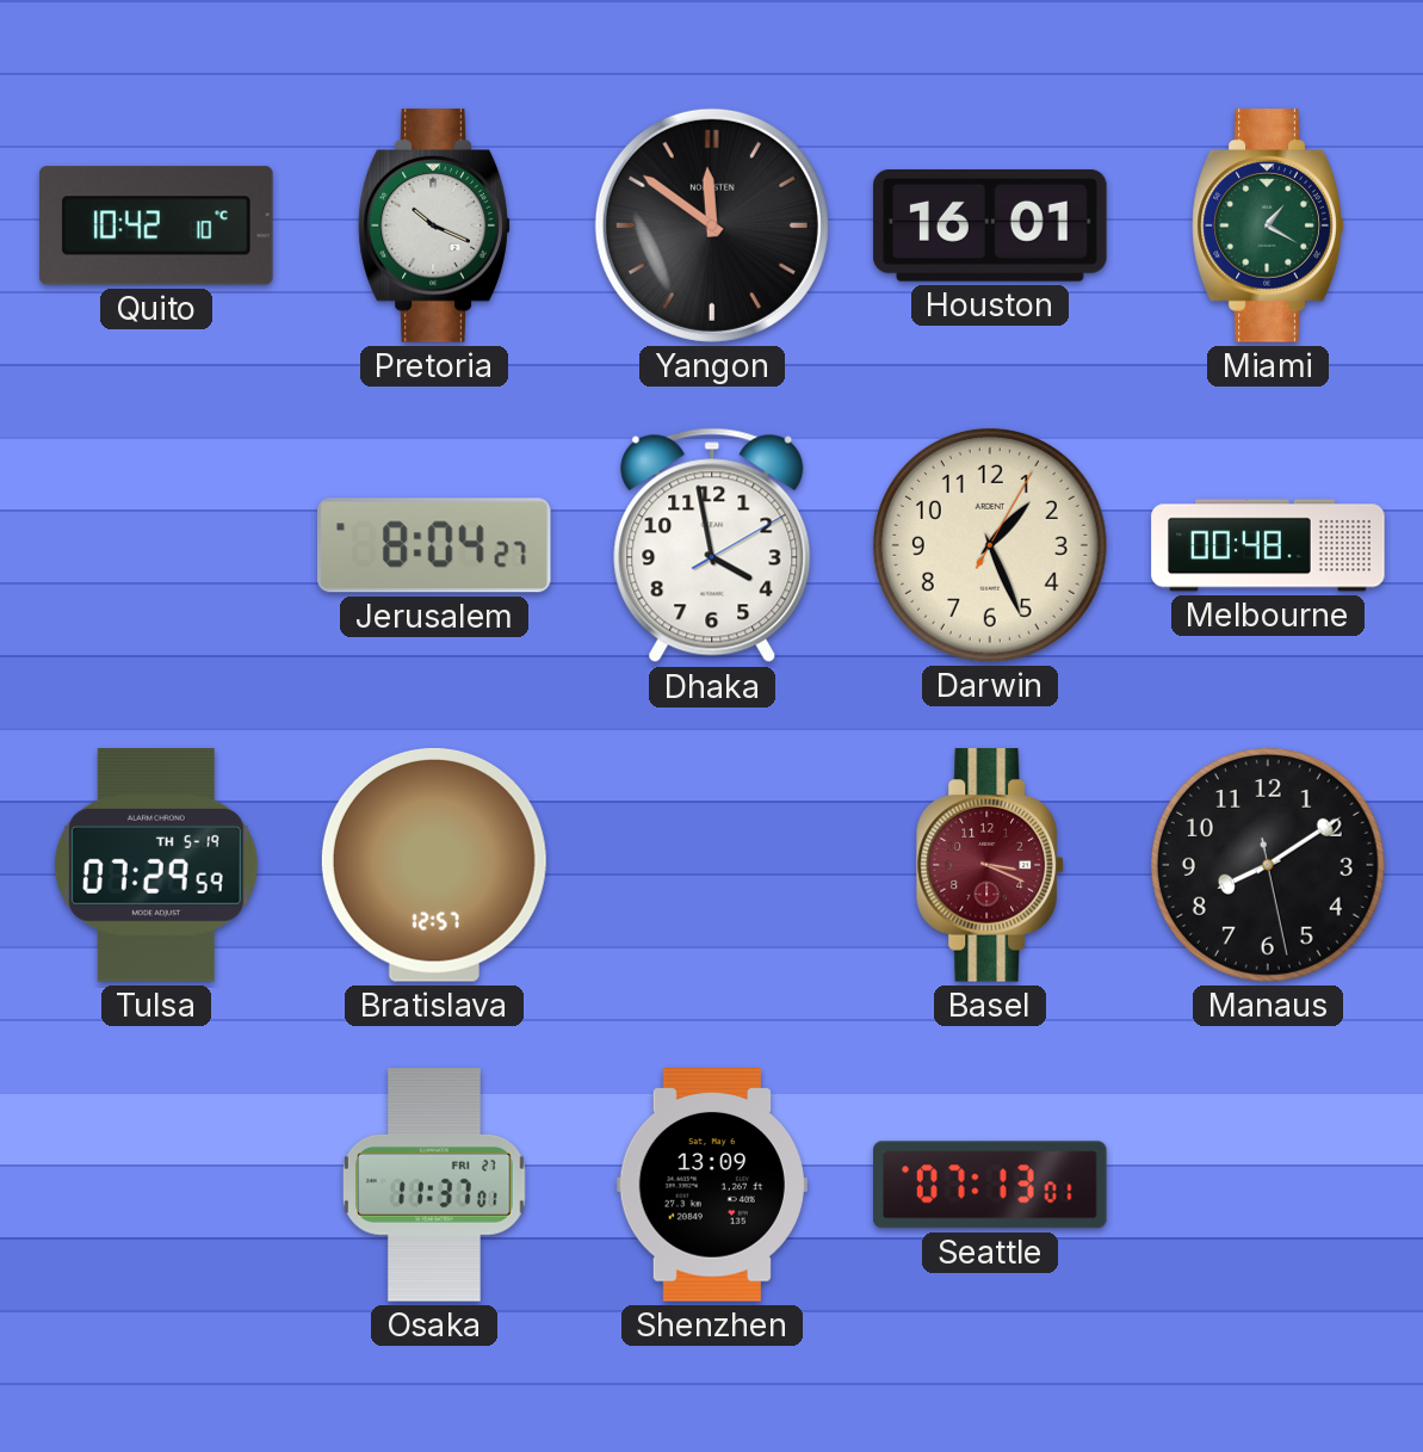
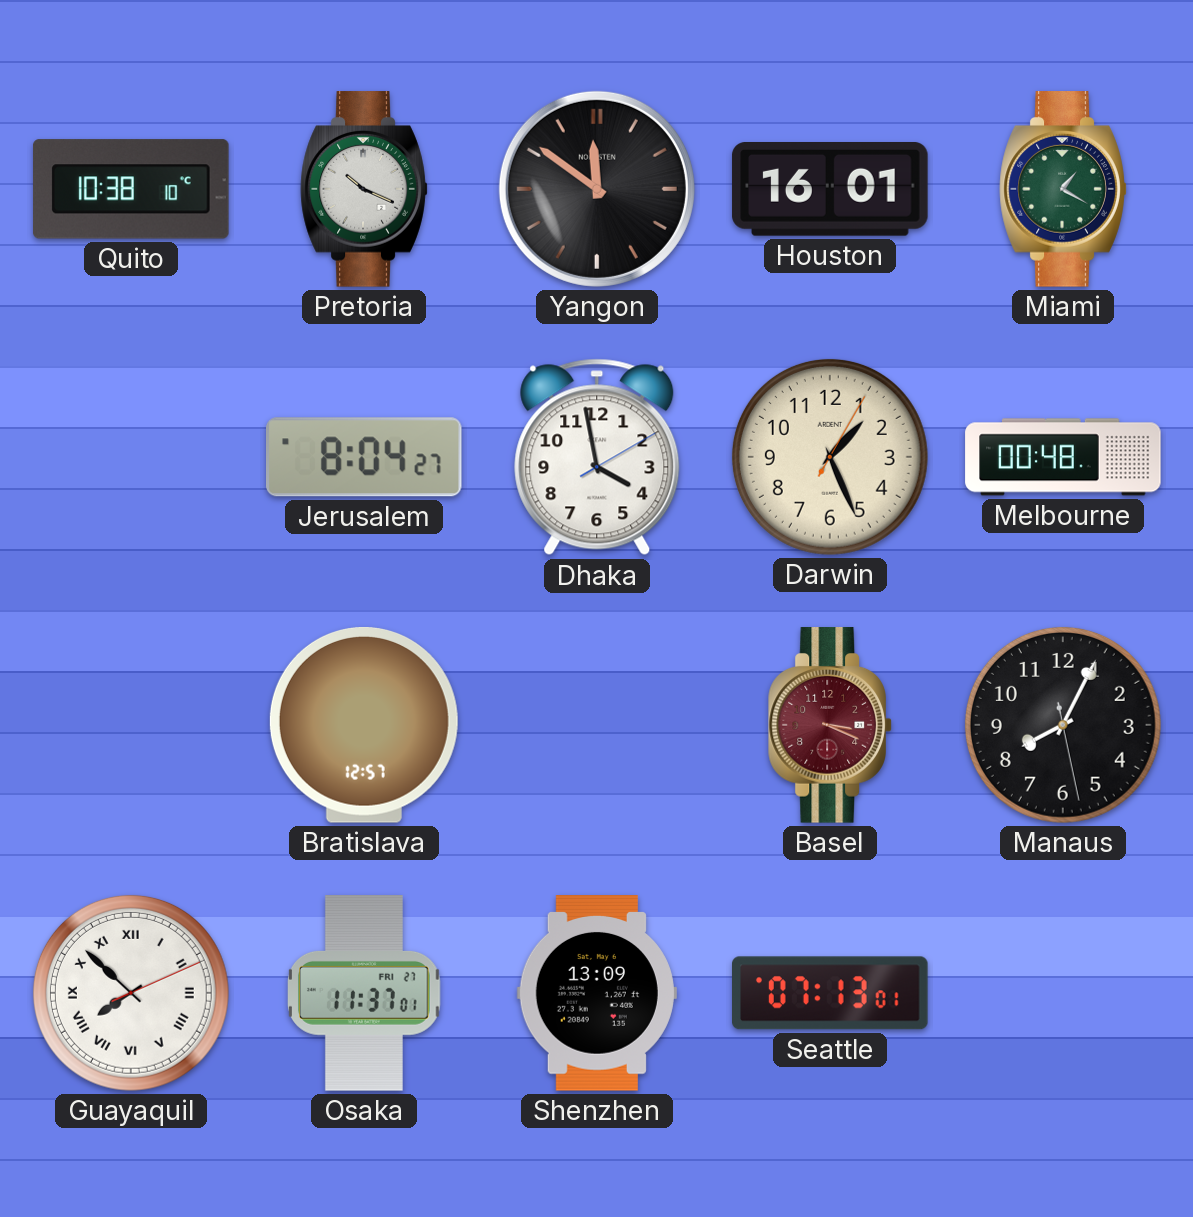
Quito: 10:42 -> 10:38 (131, 189)
Tulsa: 07:29 -> none (156, 865)
Manaus: 8:09 -> 8:04 (1063, 725)
Guayaquil: none -> 7:52 (131, 993)
